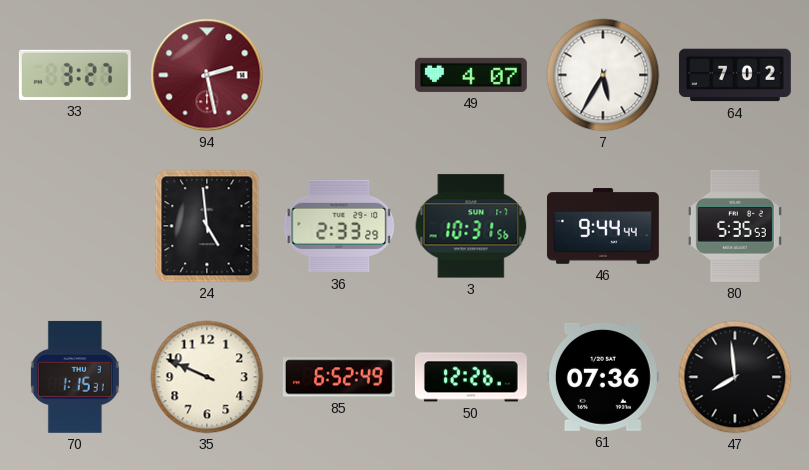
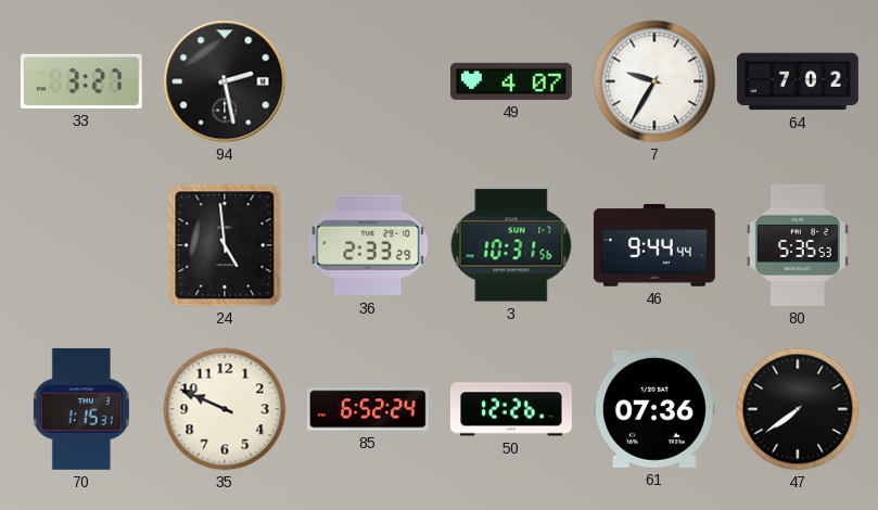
94 dial: burgundy -> black (225, 81)
7: 5:35 -> 9:35 (654, 81)
85: 6:52:49 -> 6:52:24 (368, 409)
47: 7:59 -> 7:39 (798, 409)
